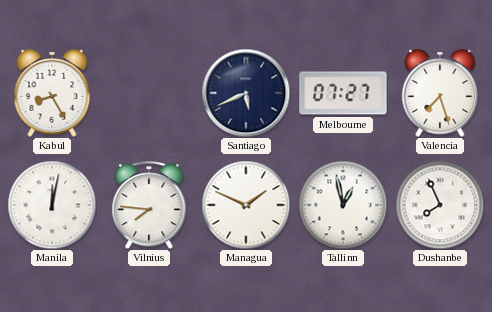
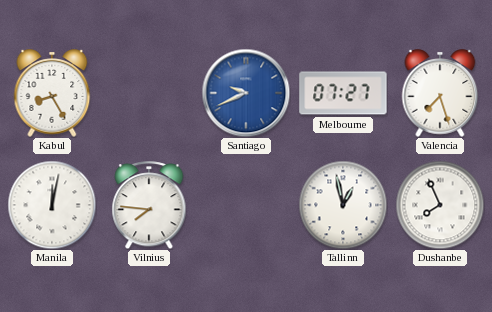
Santiago: 5:41 -> 9:41 (246, 93)
Santiago dial: navy -> blue (246, 93)
Managua: 1:49 -> none (246, 205)
